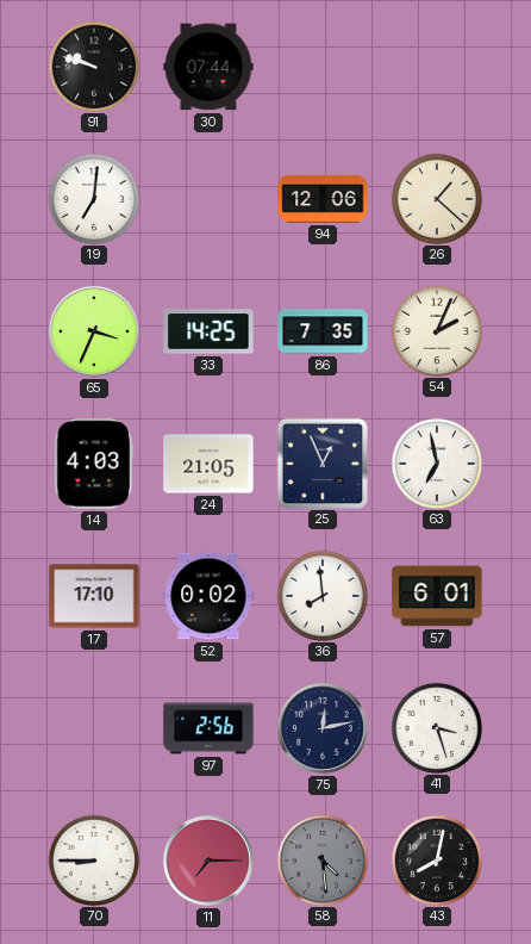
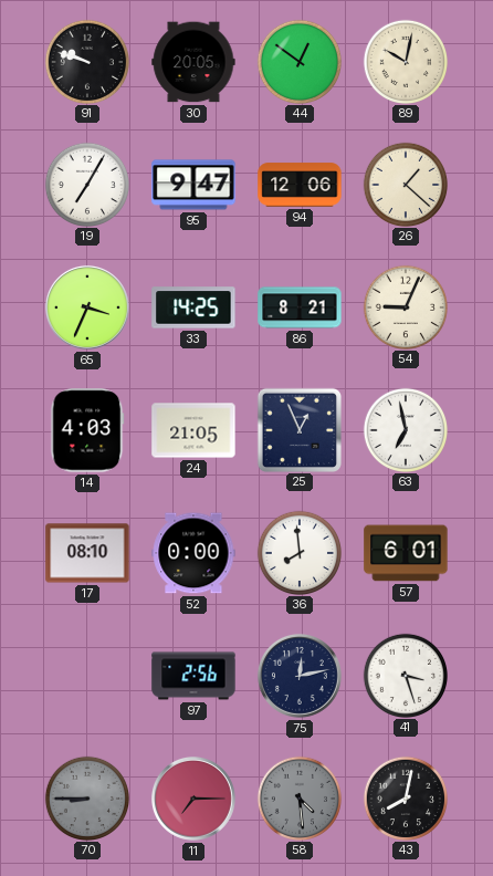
30: 07:44 -> 20:05 (193, 62)
44: none -> 12:51 (298, 61)
89: none -> 10:02 (405, 61)
19: 7:01 -> 7:05 (86, 184)
95: none -> 9:47 (193, 185)
86: 7:35 -> 8:21 (300, 307)
54: 2:04 -> 9:04 (405, 306)
17: 17:10 -> 08:10 (87, 553)
52: 0:02 -> 0:00 (193, 553)
70 dial: white -> grey (86, 797)
